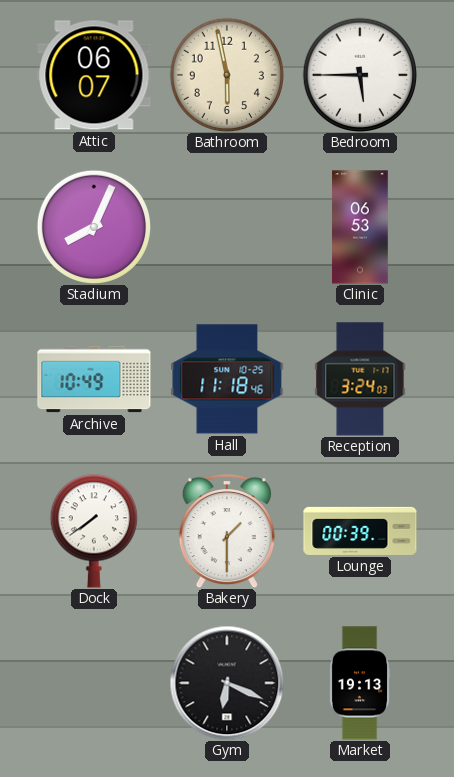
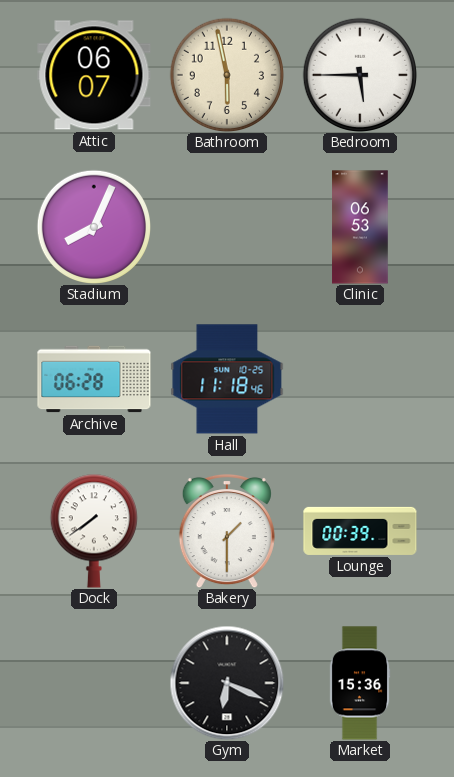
Archive: 10:49 -> 06:28 (94, 379)
Reception: 3:24 -> none (360, 379)
Market: 19:13 -> 15:36 (360, 683)
